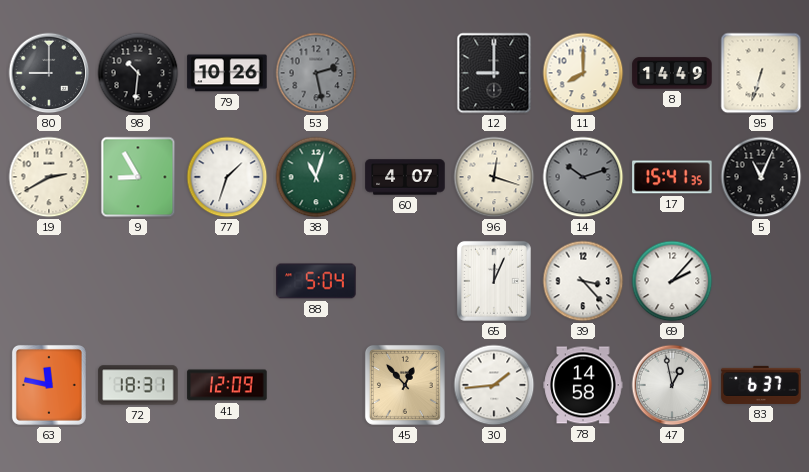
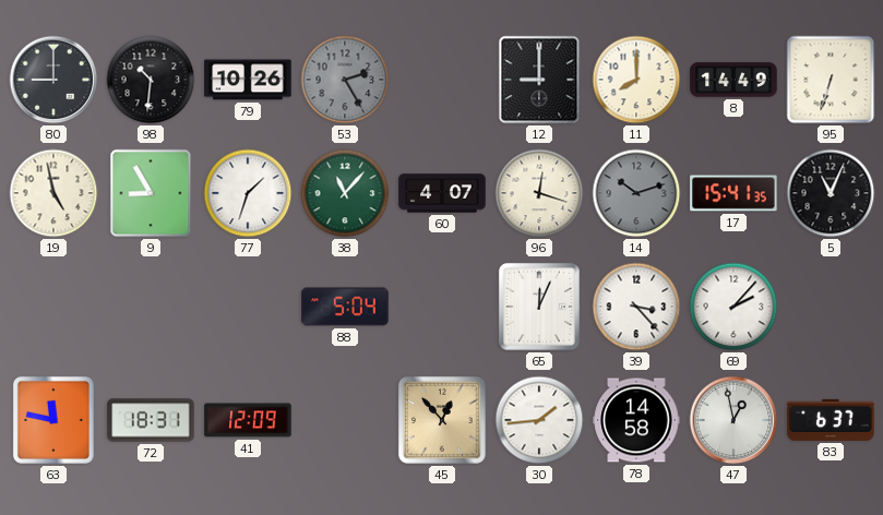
53: 2:28 -> 2:25 (345, 80)
19: 2:40 -> 4:58 (53, 193)
38: 11:03 -> 11:07 (345, 193)
